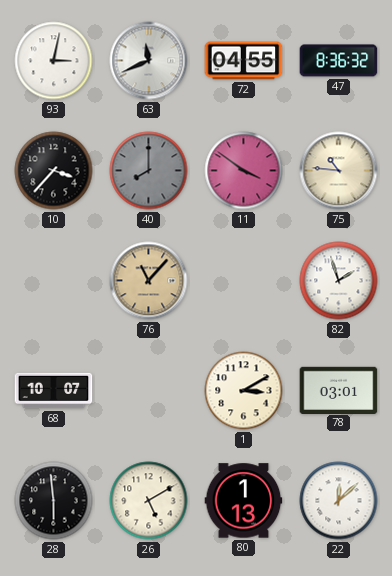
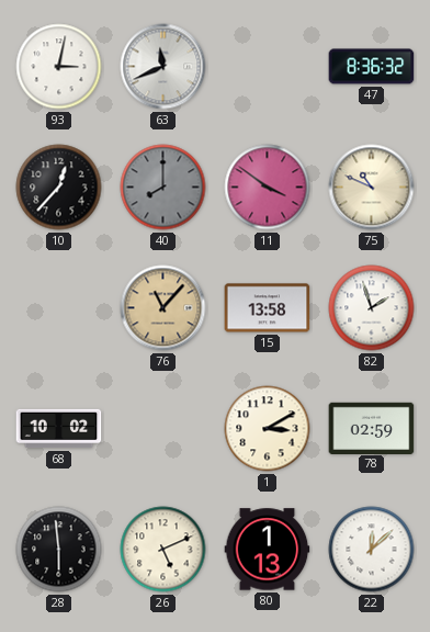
72: 04:55 -> none (244, 61)
10: 3:37 -> 12:37 (59, 188)
75: 10:46 -> 10:49 (372, 188)
15: none -> 13:58 (268, 308)
68: 10:07 -> 10:02 (59, 429)
78: 03:01 -> 02:59 (372, 428)
26: 5:10 -> 5:11 (163, 550)
